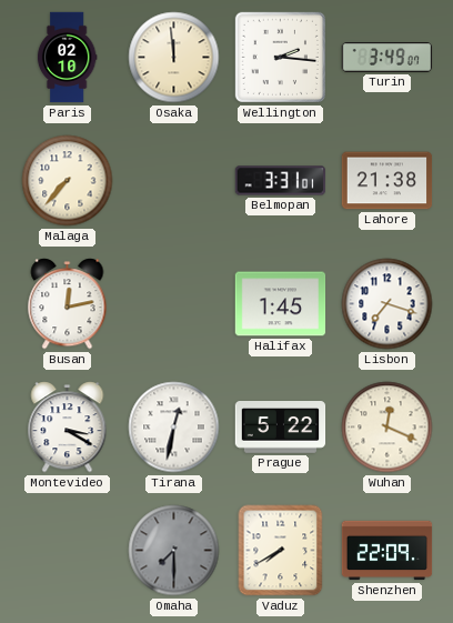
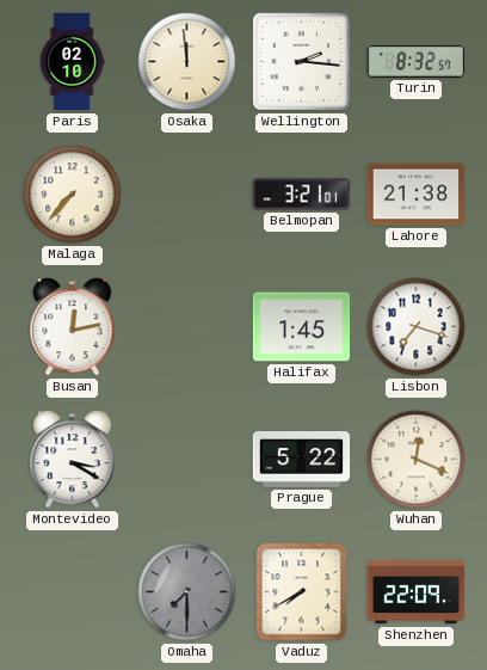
Turin: 3:49 -> 8:32 (417, 62)
Belmopan: 3:31 -> 3:21 (302, 195)
Tirana: 12:32 -> none (174, 428)
